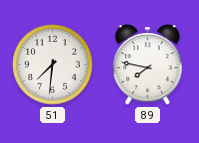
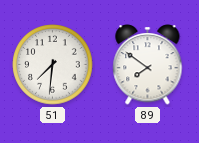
89: 7:47 -> 7:51 (148, 65)
